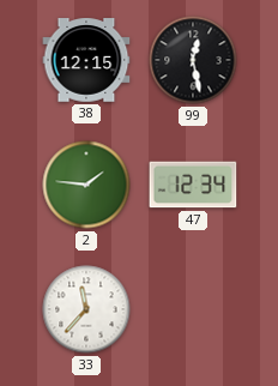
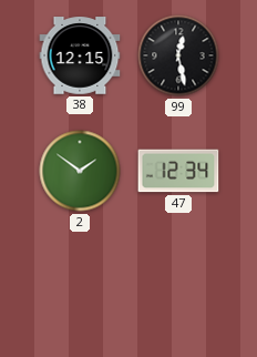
2: 1:46 -> 1:51 (80, 171)
33: 11:37 -> none (86, 309)
